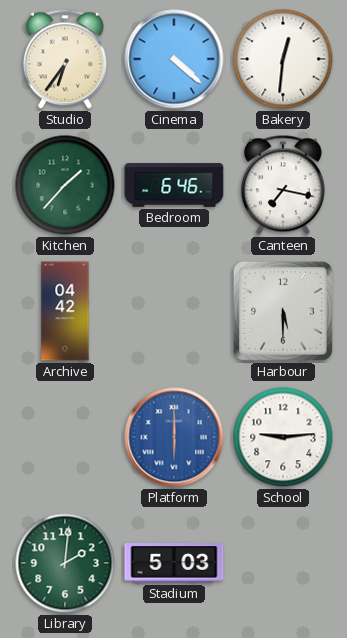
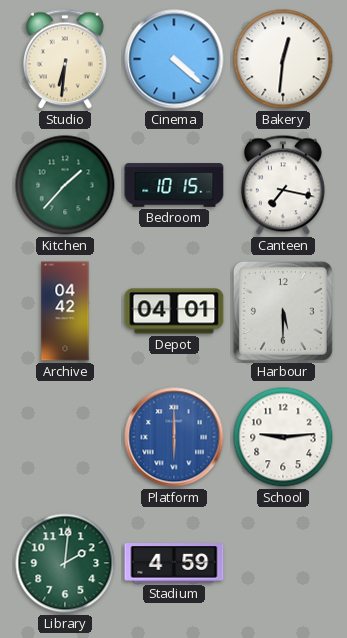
Studio: 6:36 -> 6:31 (65, 59)
Bedroom: 6:46 -> 10:15 (174, 185)
Depot: none -> 04:01 (174, 311)
Stadium: 5:03 -> 4:59 (174, 563)
